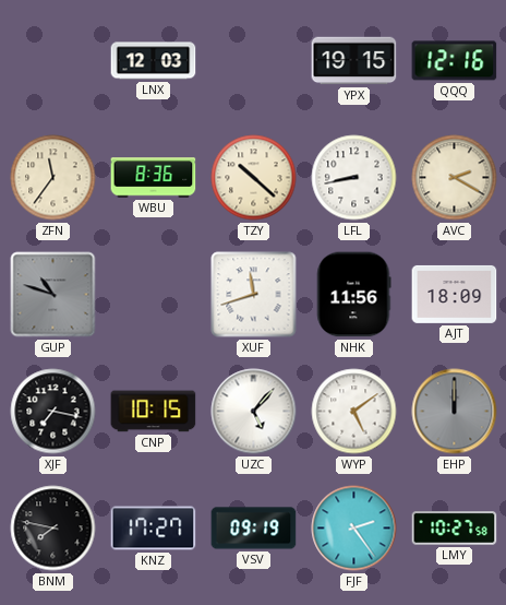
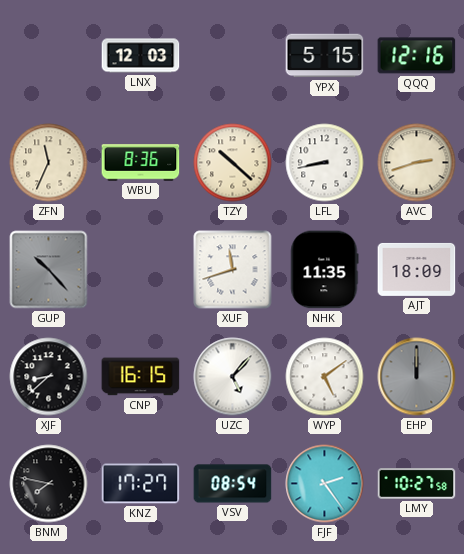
YPX: 19:15 -> 5:15 (325, 56)
ZFN: 11:36 -> 11:34 (49, 163)
AVC: 2:20 -> 2:42 (417, 163)
GUP: 10:48 -> 10:23 (49, 270)
NHK: 11:56 -> 11:35 (324, 270)
XJF: 7:17 -> 8:38 (49, 377)
CNP: 10:15 -> 16:15 (141, 377)
VSV: 09:19 -> 08:54 (233, 484)
